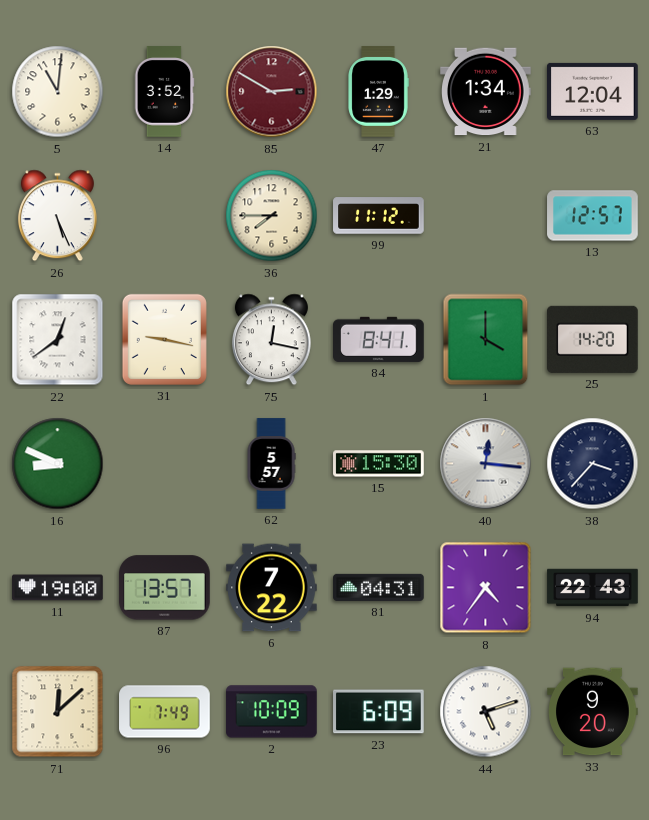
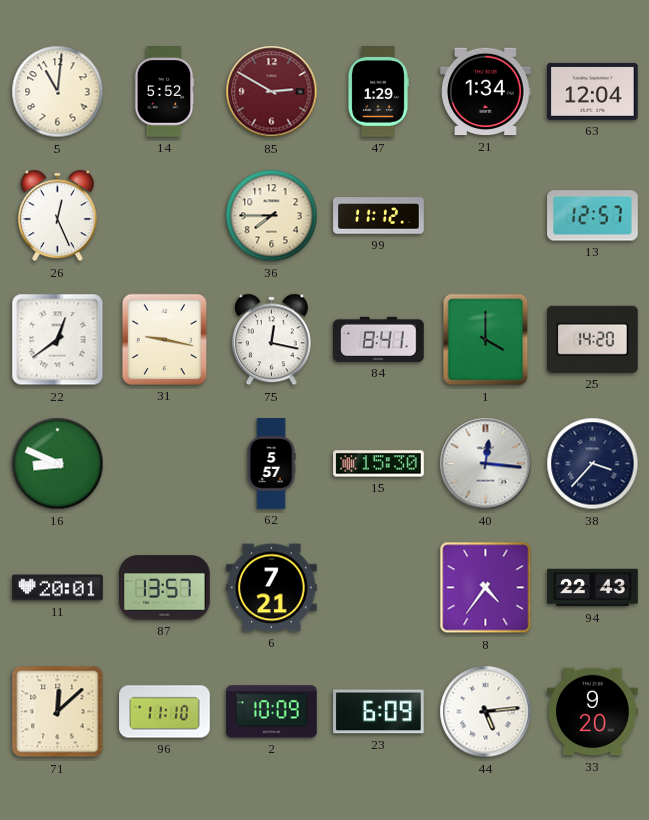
14: 3:52 -> 5:52 (164, 92)
26: 5:26 -> 12:26 (57, 216)
11: 19:00 -> 20:01 (58, 588)
6: 7:22 -> 7:21 (272, 588)
81: 04:31 -> none (379, 587)
96: 7:49 -> 11:10 (165, 712)
44: 5:12 -> 5:14 (486, 712)
